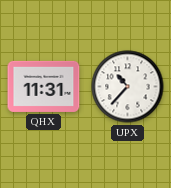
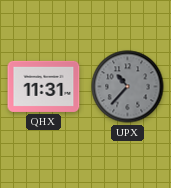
UPX dial: white -> grey (128, 87)
